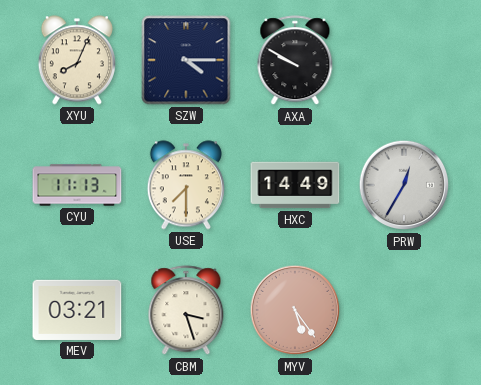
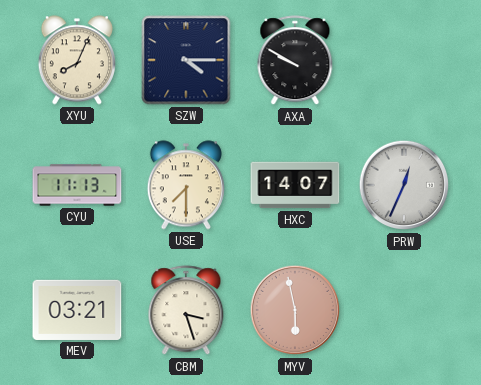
HXC: 14:49 -> 14:07 (295, 185)
PRW: 12:35 -> 12:34 (404, 185)
MYV: 5:24 -> 5:58 (295, 310)
